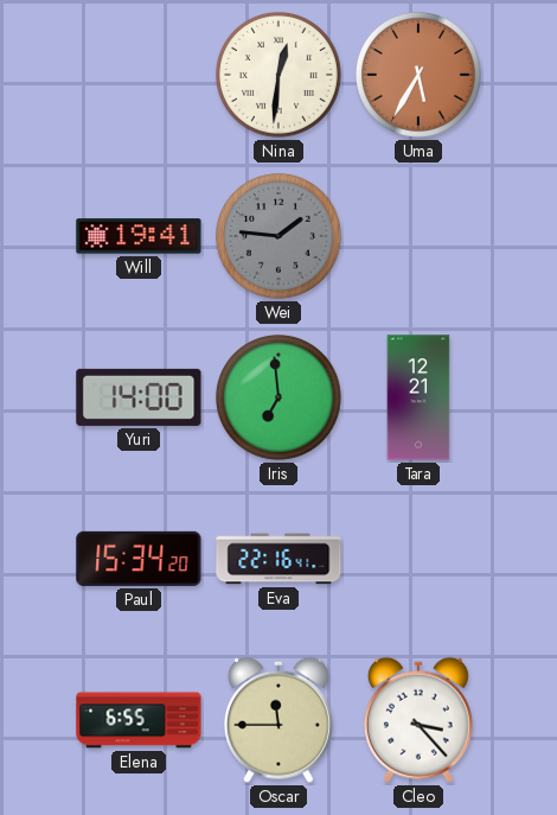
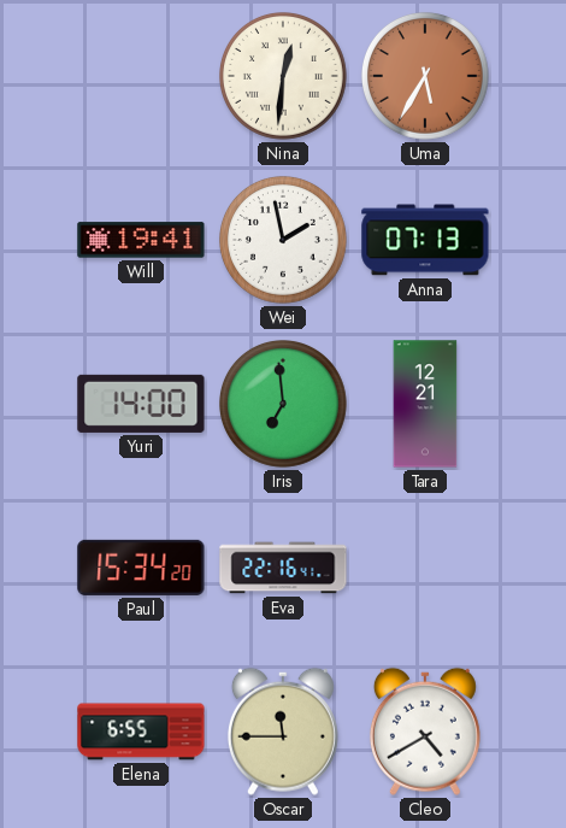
Wei: 1:46 -> 1:58 (284, 241)
Wei dial: grey -> white (284, 241)
Anna: none -> 07:13 (425, 240)
Cleo: 3:23 -> 4:40 (425, 732)
